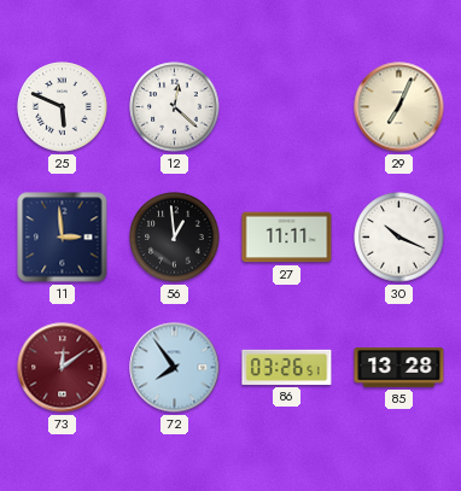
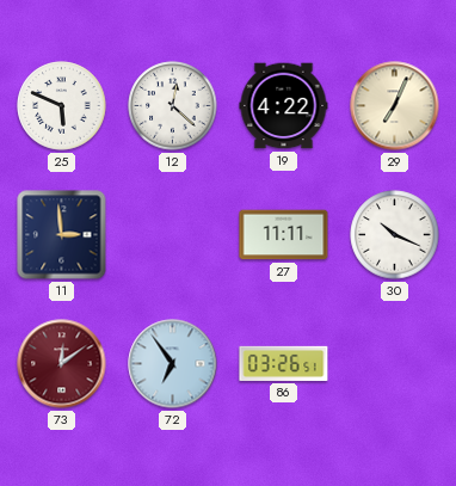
19: none -> 4:22 (284, 106)
56: 12:59 -> none (175, 238)
72: 7:54 -> 6:54 (173, 364)
85: 13:28 -> none (399, 368)
